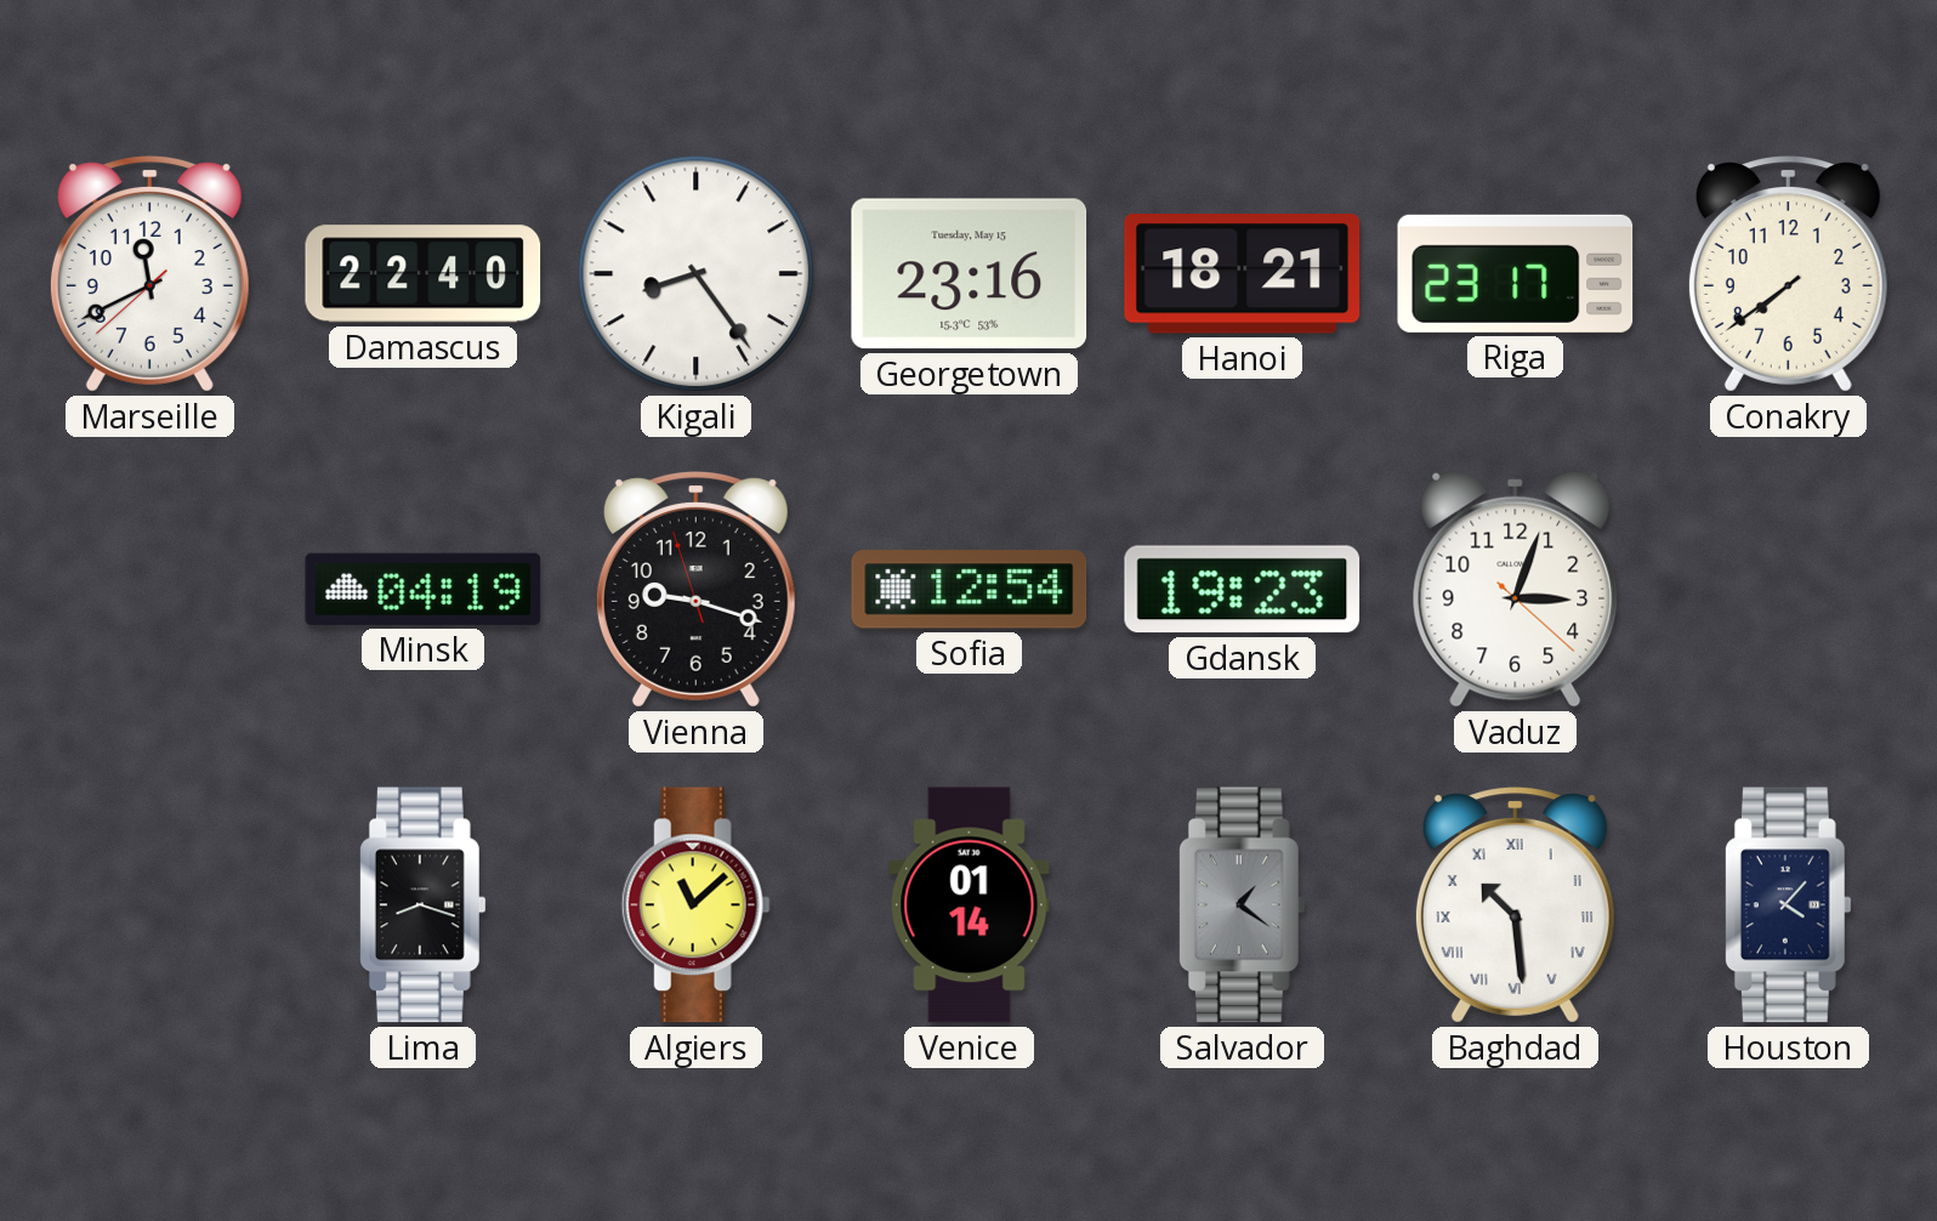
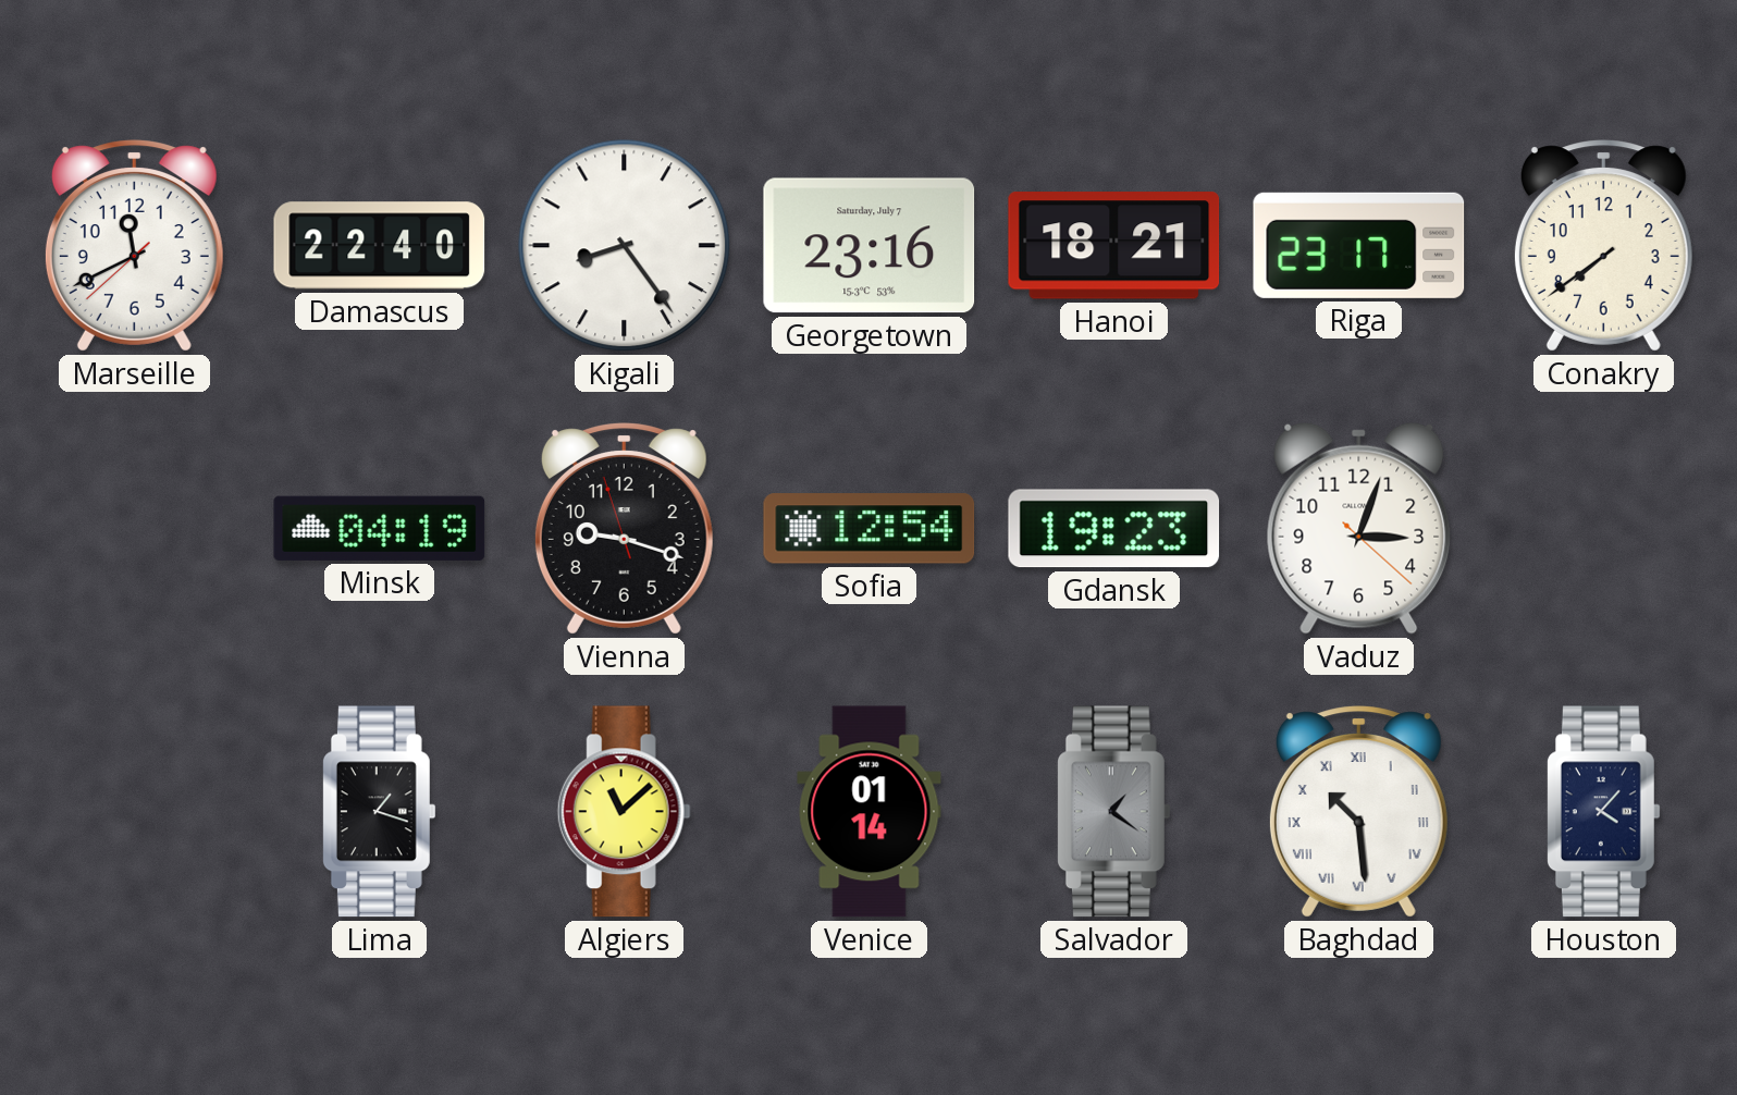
Georgetown date: Tuesday, May 15 -> Saturday, July 7 (870, 246)
Lima: 8:18 -> 1:18 (379, 812)
